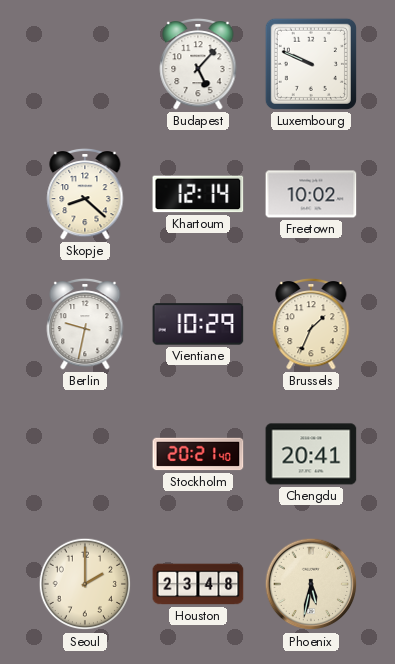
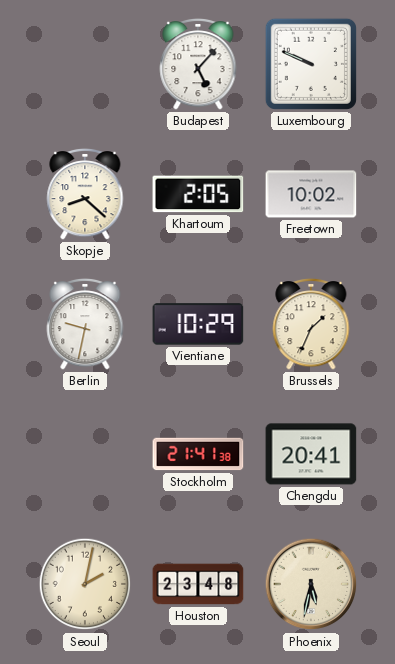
Khartoum: 12:14 -> 2:05 (198, 194)
Stockholm: 20:21 -> 21:41 (198, 454)
Seoul: 2:00 -> 2:02 (85, 584)
